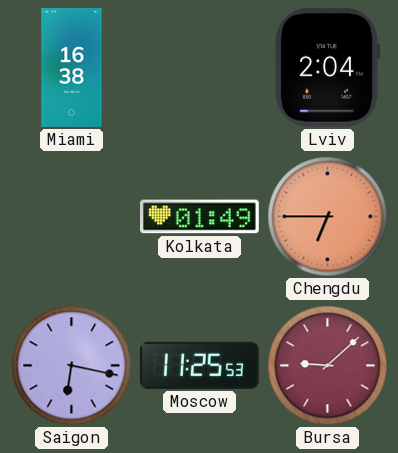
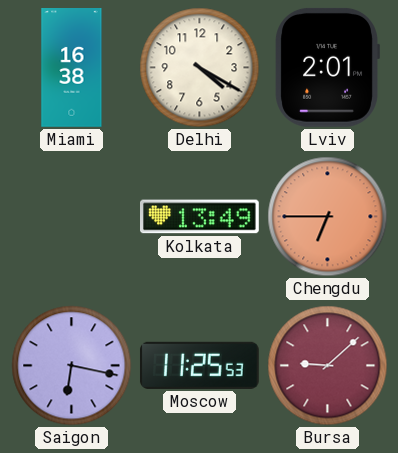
Delhi: none -> 4:20 (200, 68)
Lviv: 2:04 -> 2:01 (327, 67)
Kolkata: 01:49 -> 13:49 (200, 217)
